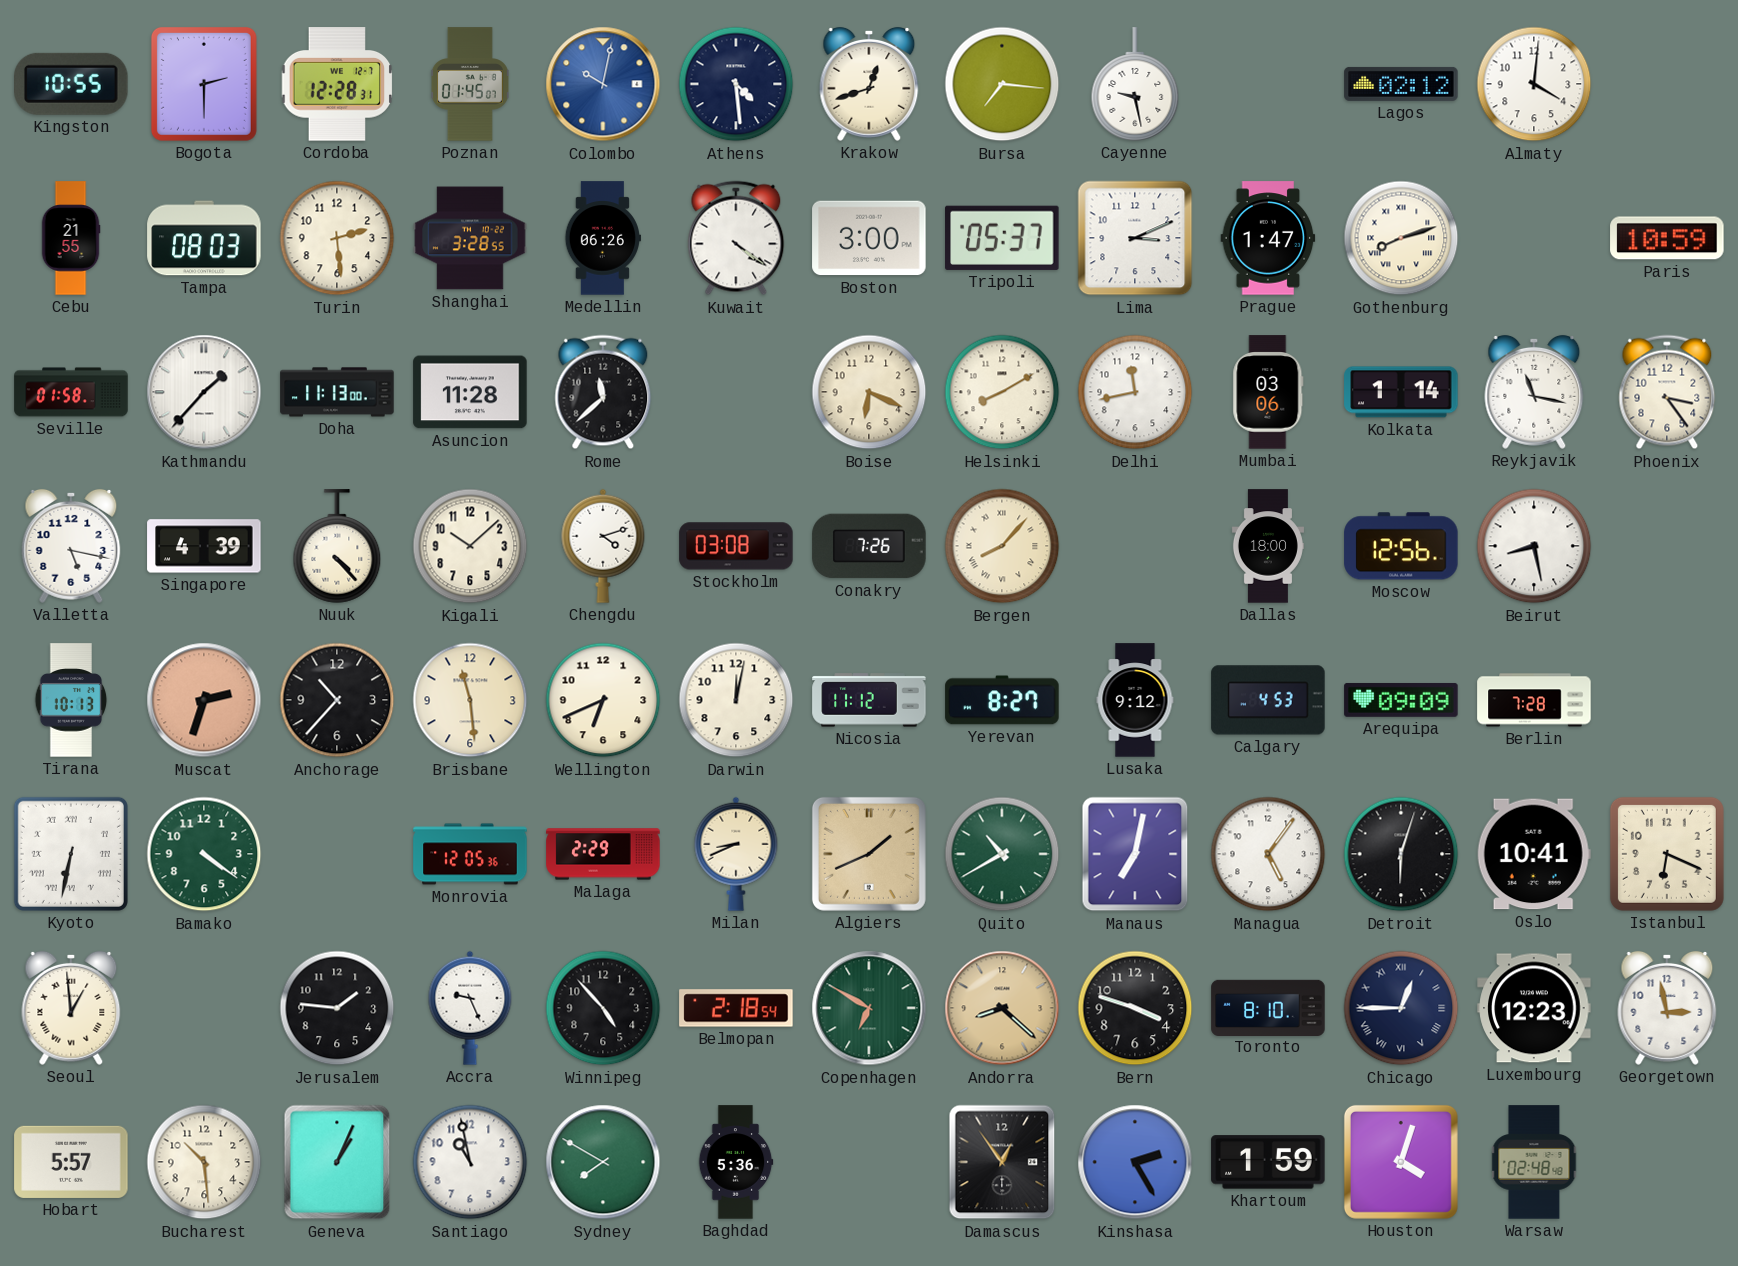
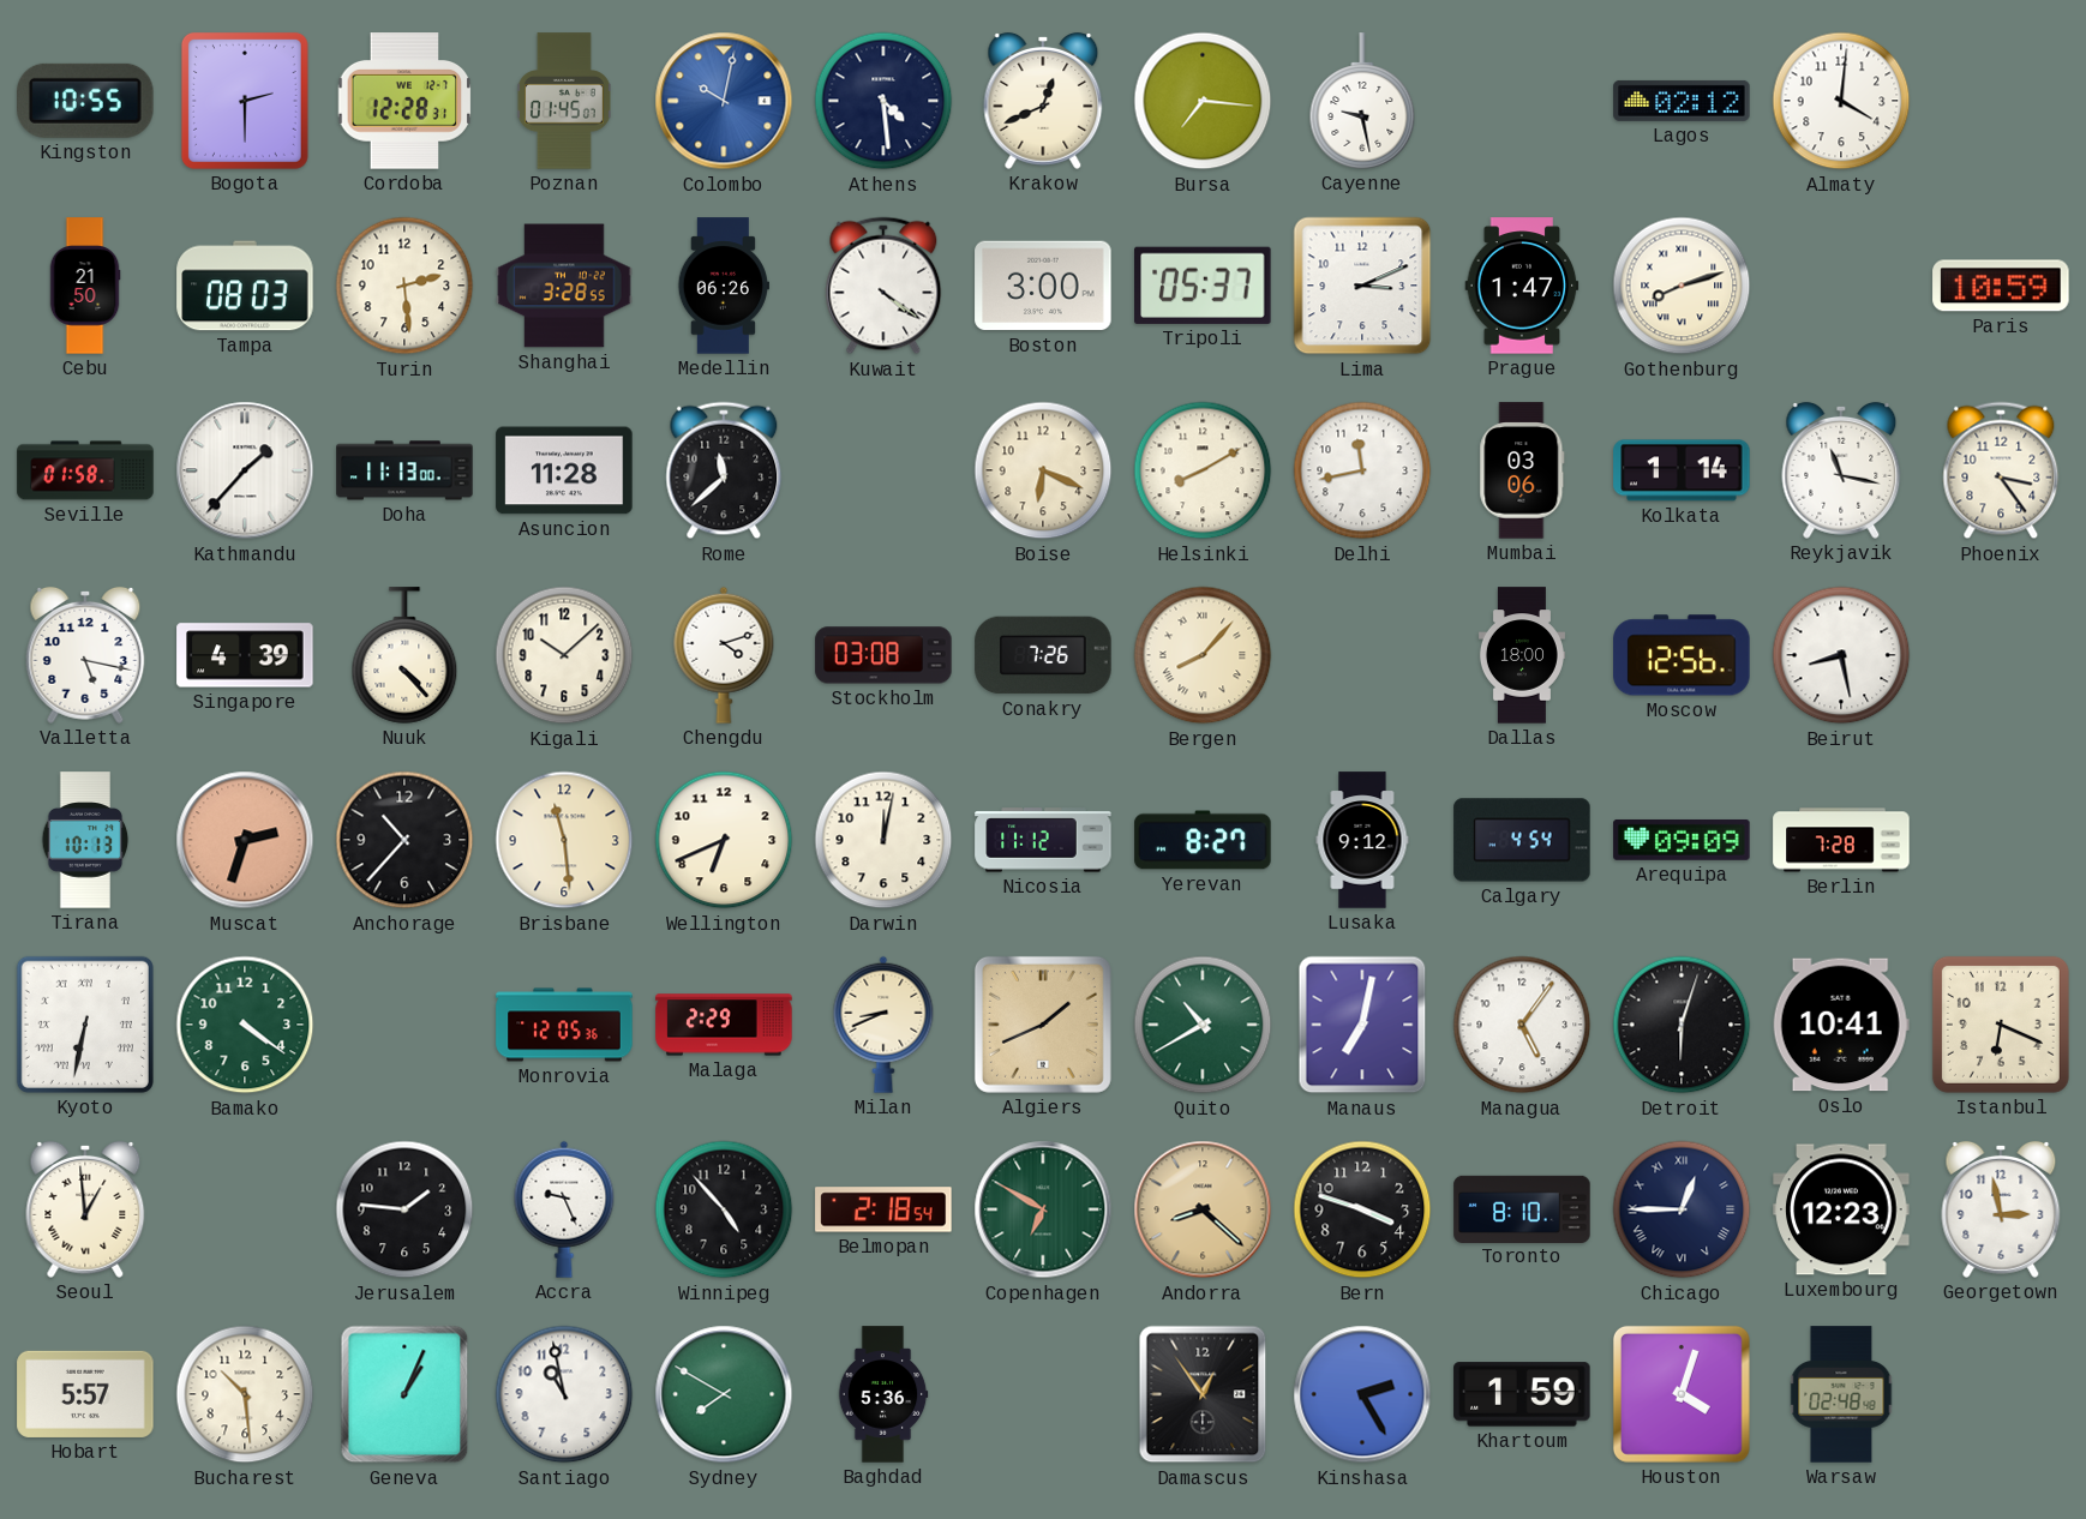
Krakow: 12:42 -> 12:41 (1043, 101)
Cebu: 21:55 -> 21:50 (85, 286)
Calgary: 4:53 -> 4:54 (1522, 840)
